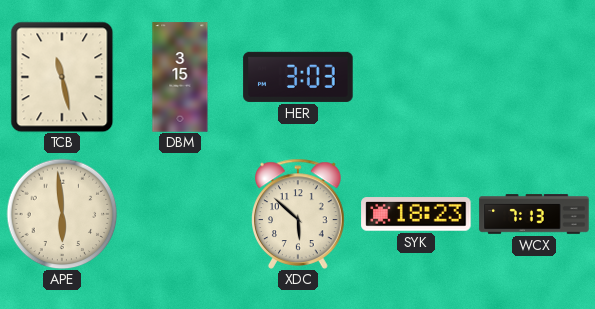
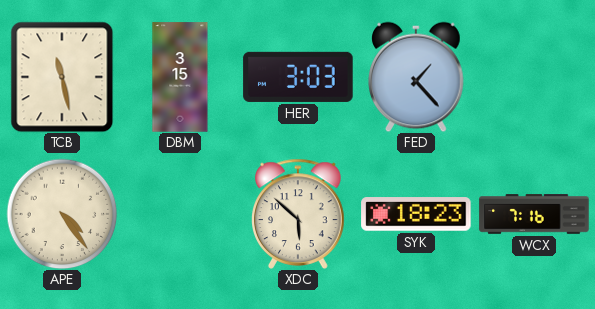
FED: none -> 1:23 (416, 77)
APE: 5:59 -> 4:24 (62, 214)
WCX: 7:13 -> 7:16 (534, 214)
